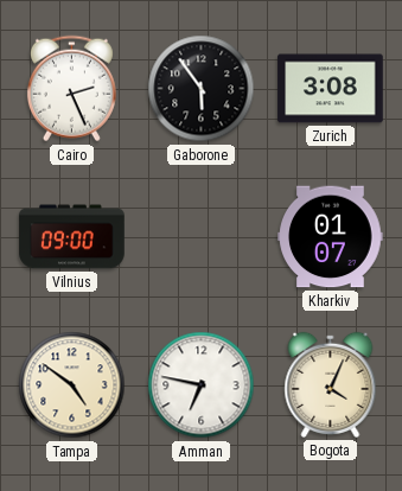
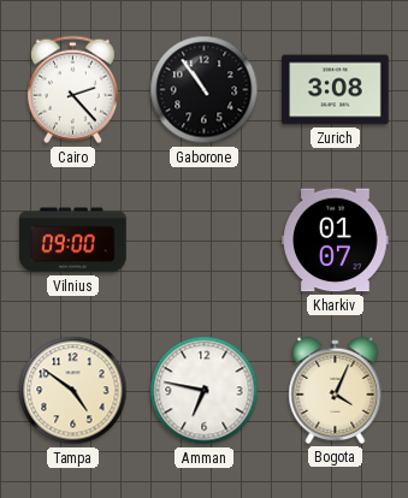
Cairo: 2:26 -> 2:23 (72, 90)
Gaborone: 5:54 -> 10:54 (205, 90)
